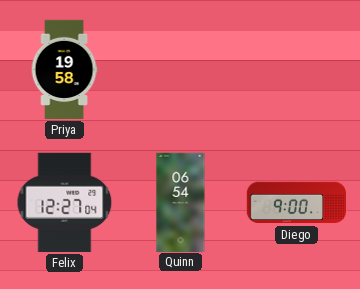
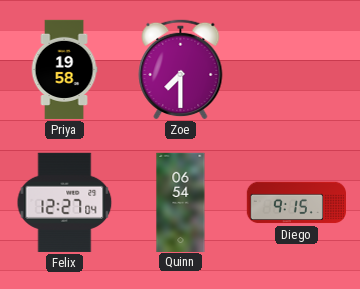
Zoe: none -> 7:30 (181, 69)
Diego: 9:00 -> 9:15 (296, 203)
